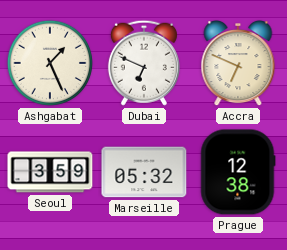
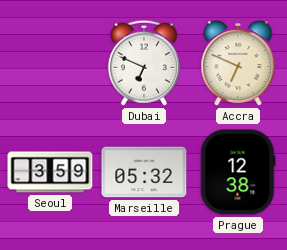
Ashgabat: 1:26 -> none (50, 63)
